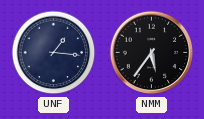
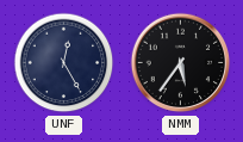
UNF: 1:16 -> 12:25 (64, 63)
